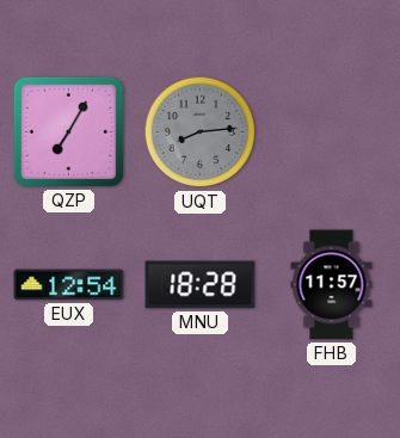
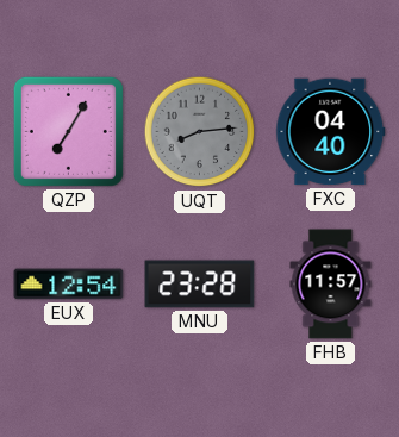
FXC: none -> 04:40 (331, 132)
MNU: 18:28 -> 23:28 (200, 285)
